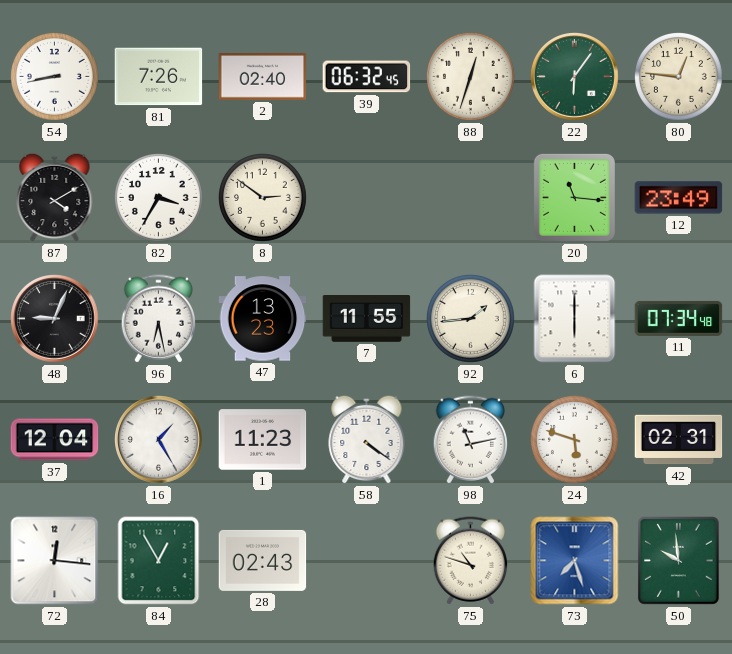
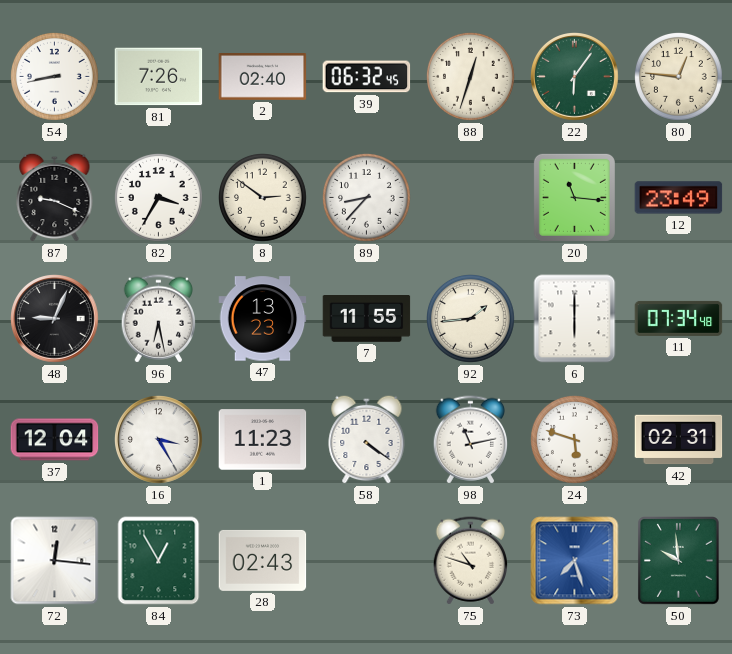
87: 4:10 -> 9:19 (55, 197)
89: none -> 8:37 (367, 198)
16: 1:25 -> 3:25 (159, 440)
